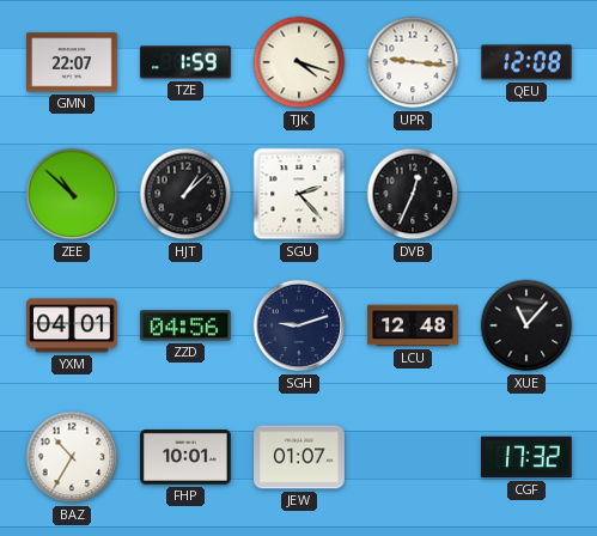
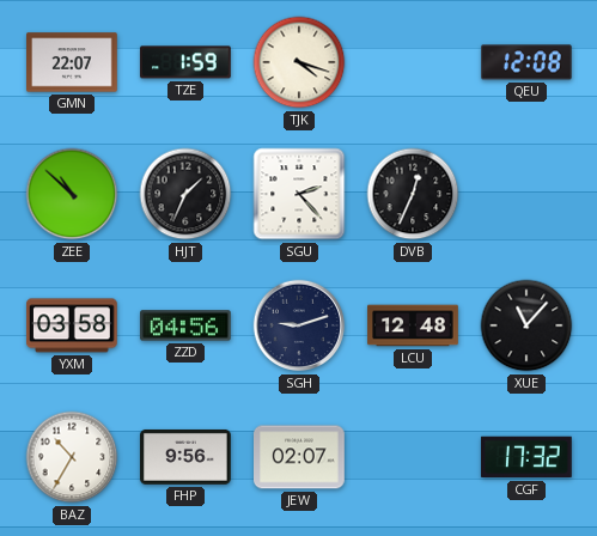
UPR: 9:16 -> none (413, 62)
HJT: 1:08 -> 1:34 (185, 194)
YXM: 04:01 -> 03:58 (73, 325)
FHP: 10:01 -> 9:56 (187, 457)
JEW: 01:07 -> 02:07 (300, 457)
